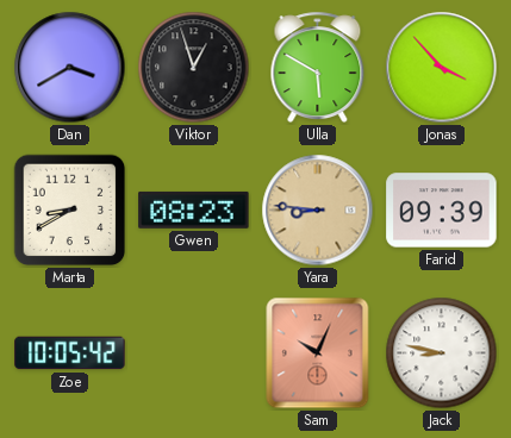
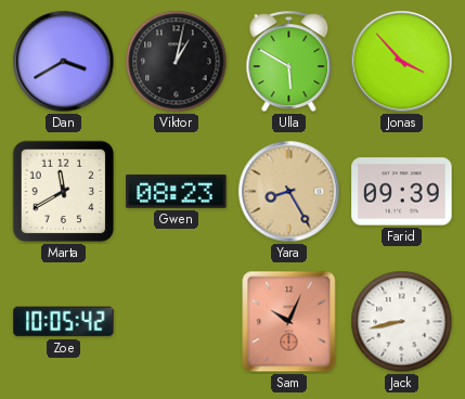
Viktor: 12:57 -> 1:02 (177, 62)
Marta: 8:40 -> 11:40 (64, 192)
Yara: 8:46 -> 8:25 (289, 192)
Jack: 8:47 -> 8:43 (402, 322)
